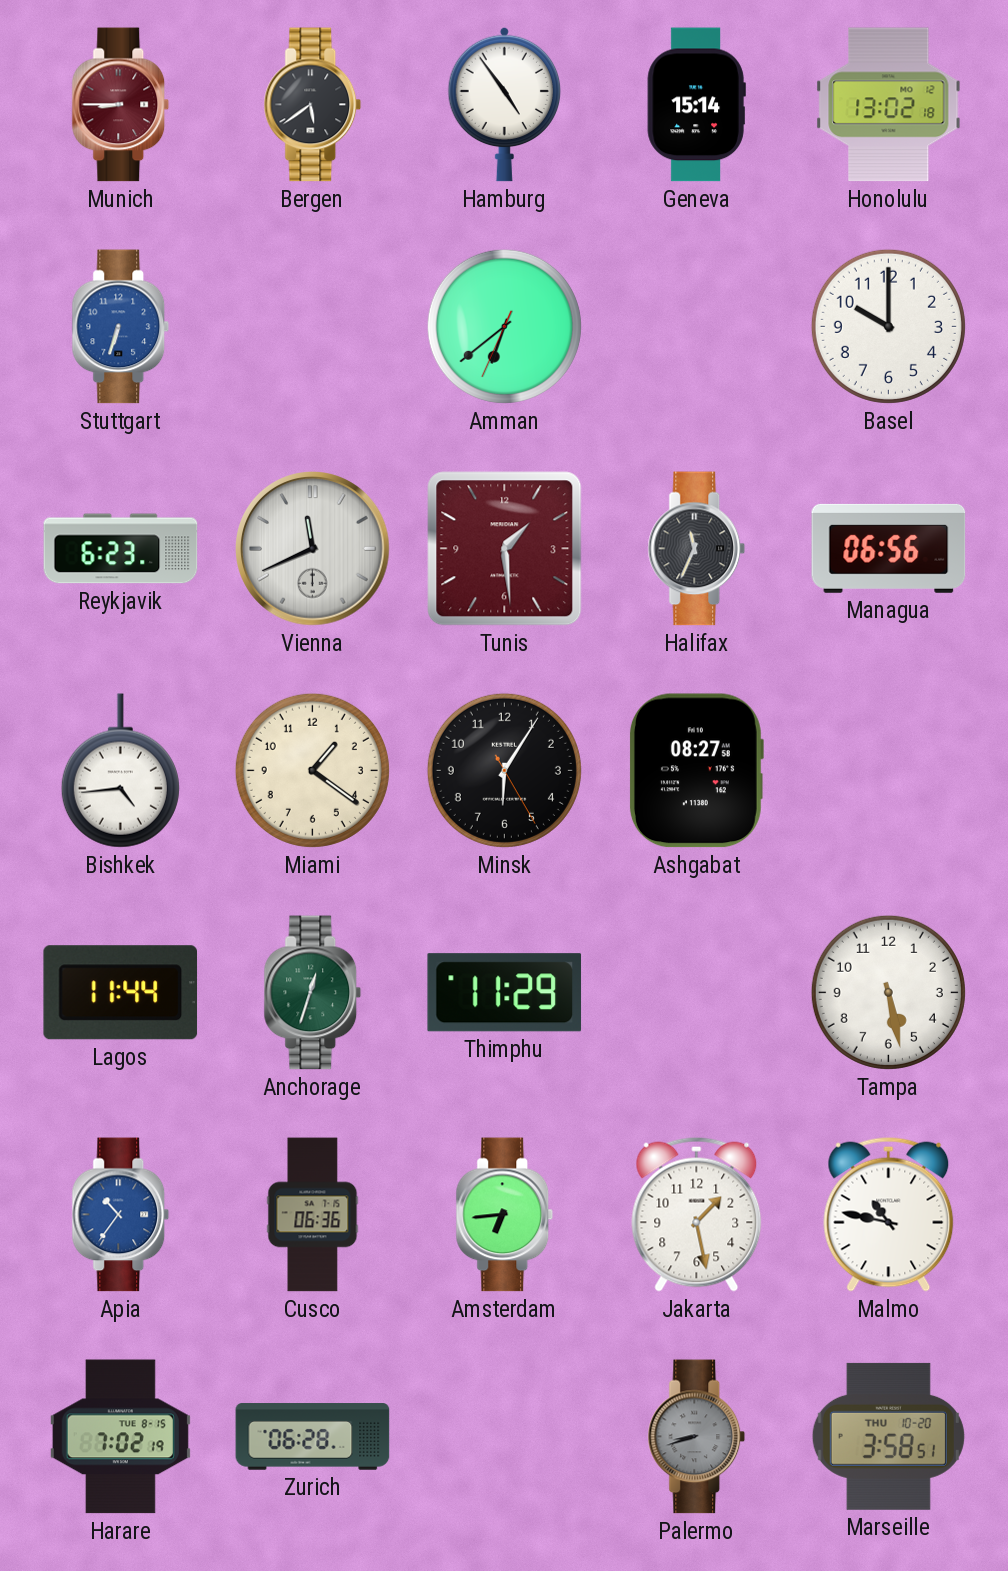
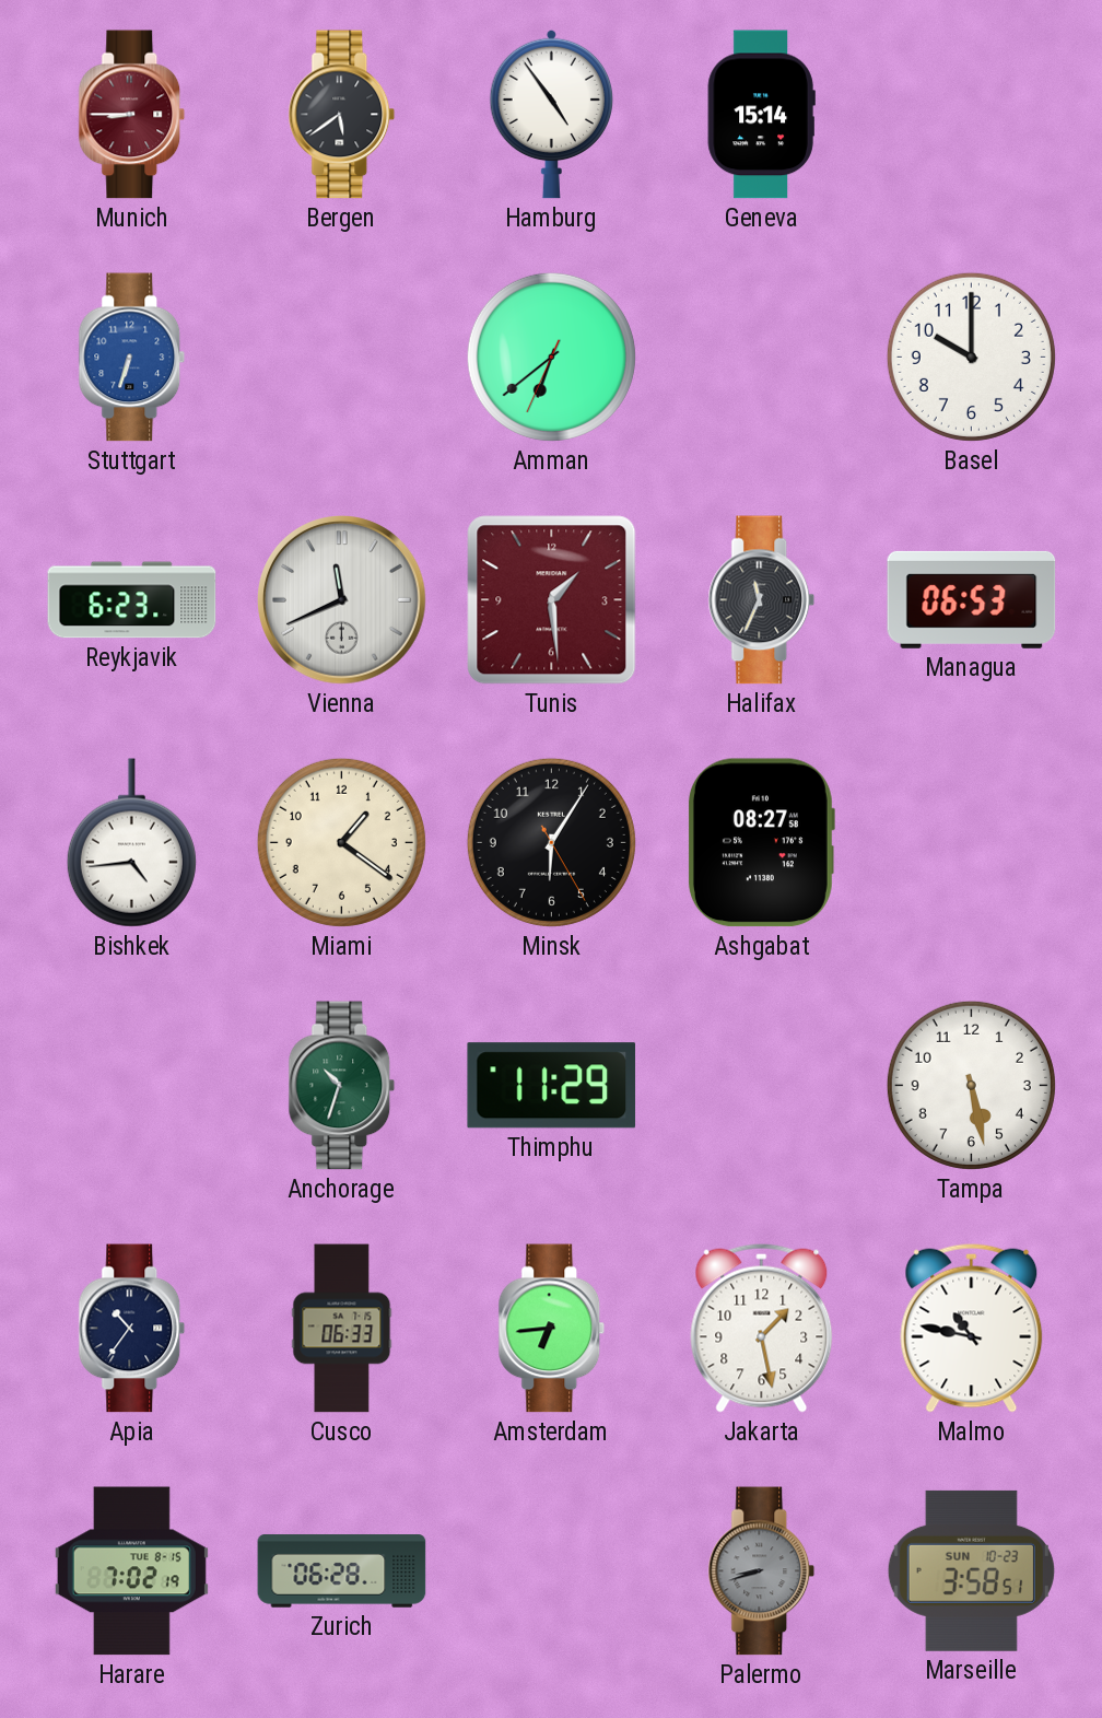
Honolulu: 13:02 -> none (889, 105)
Managua: 06:56 -> 06:53 (972, 599)
Lagos: 11:44 -> none (121, 993)
Anchorage: 12:33 -> 10:33 (342, 1086)
Apia dial: blue -> navy (132, 1329)
Cusco: 06:36 -> 06:33 (342, 1329)
Marseille date: THU 10-20 -> SUN 10-23 (971, 1570)
